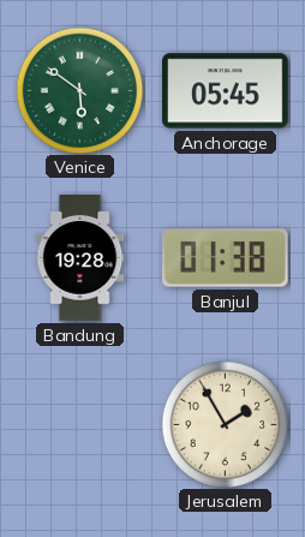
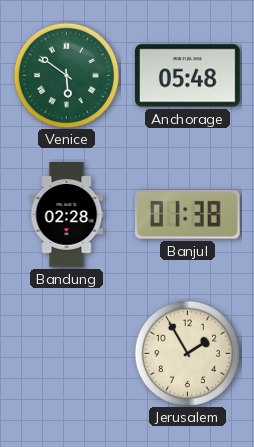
Anchorage: 05:45 -> 05:48 (188, 76)
Bandung: 19:28 -> 02:28 (67, 215)
